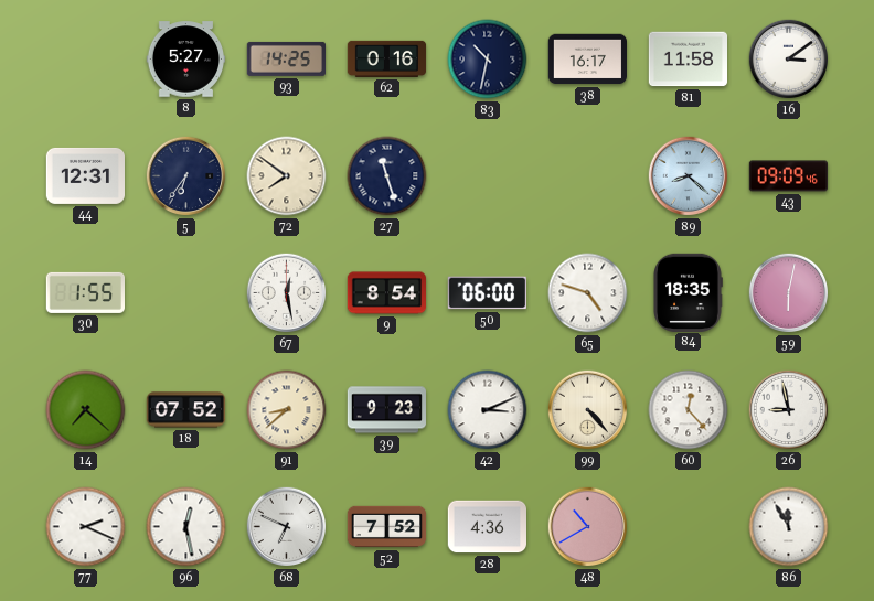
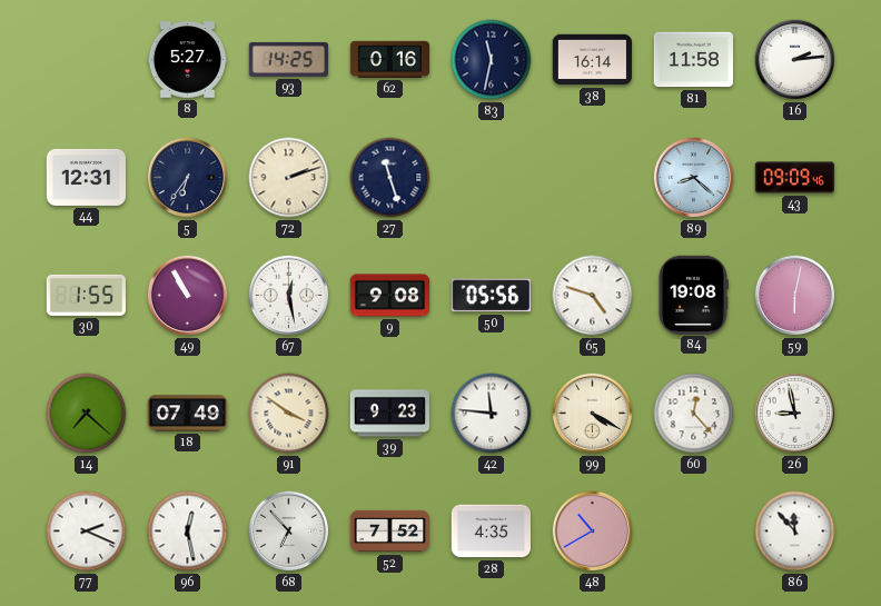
83: 10:32 -> 11:32 (492, 60)
38: 16:17 -> 16:14 (593, 60)
16: 3:09 -> 2:14 (795, 60)
72: 7:51 -> 2:12 (289, 178)
49: none -> 10:55 (188, 296)
9: 8:54 -> 9:08 (390, 296)
50: 06:00 -> 05:56 (491, 296)
84: 18:35 -> 19:08 (693, 295)
18: 07:52 -> 07:49 (188, 414)
91: 8:38 -> 3:51 (289, 414)
42: 3:11 -> 11:46 (492, 414)
99: 4:23 -> 4:20 (593, 414)
68: 6:49 -> 6:53 (289, 532)
28: 4:36 -> 4:35 (492, 532)
86: 11:55 -> 11:53 (795, 532)
